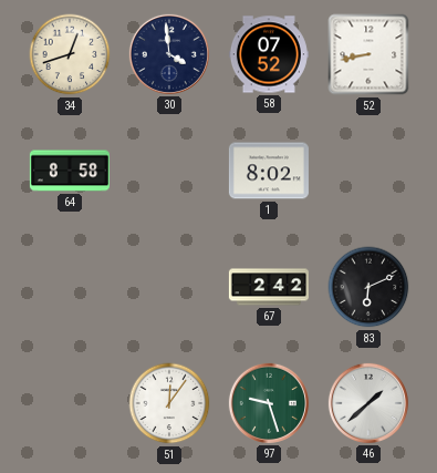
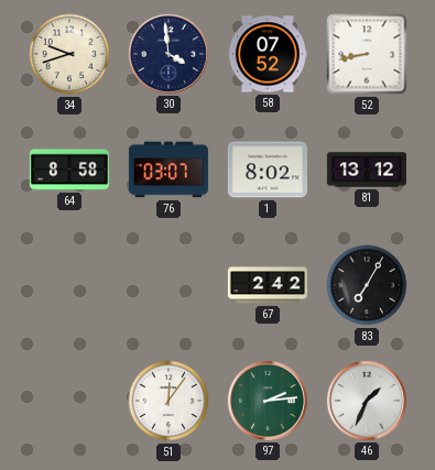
34: 12:42 -> 9:42 (69, 54)
76: none -> 03:07 (168, 170)
81: none -> 13:12 (367, 170)
83: 6:11 -> 7:05 (367, 285)
97: 9:27 -> 2:14 (268, 401)
46: 1:38 -> 1:34 (367, 401)
